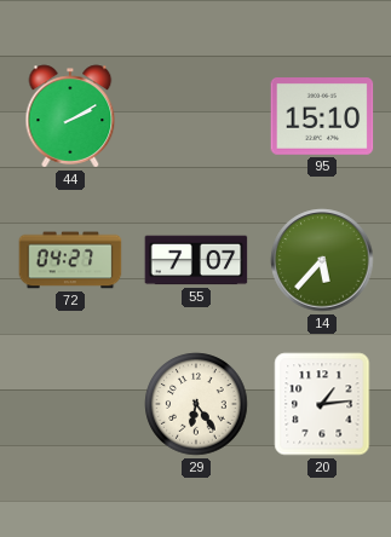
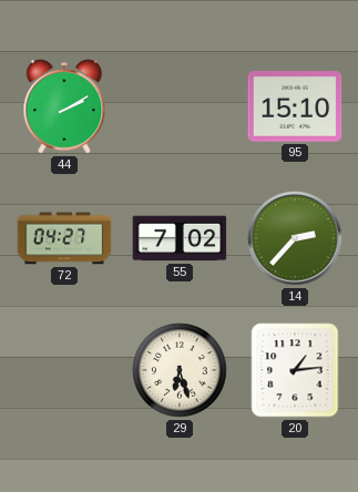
55: 7:07 -> 7:02 (180, 238)
14: 5:37 -> 2:37 (295, 238)
29: 6:24 -> 6:27 (180, 370)
